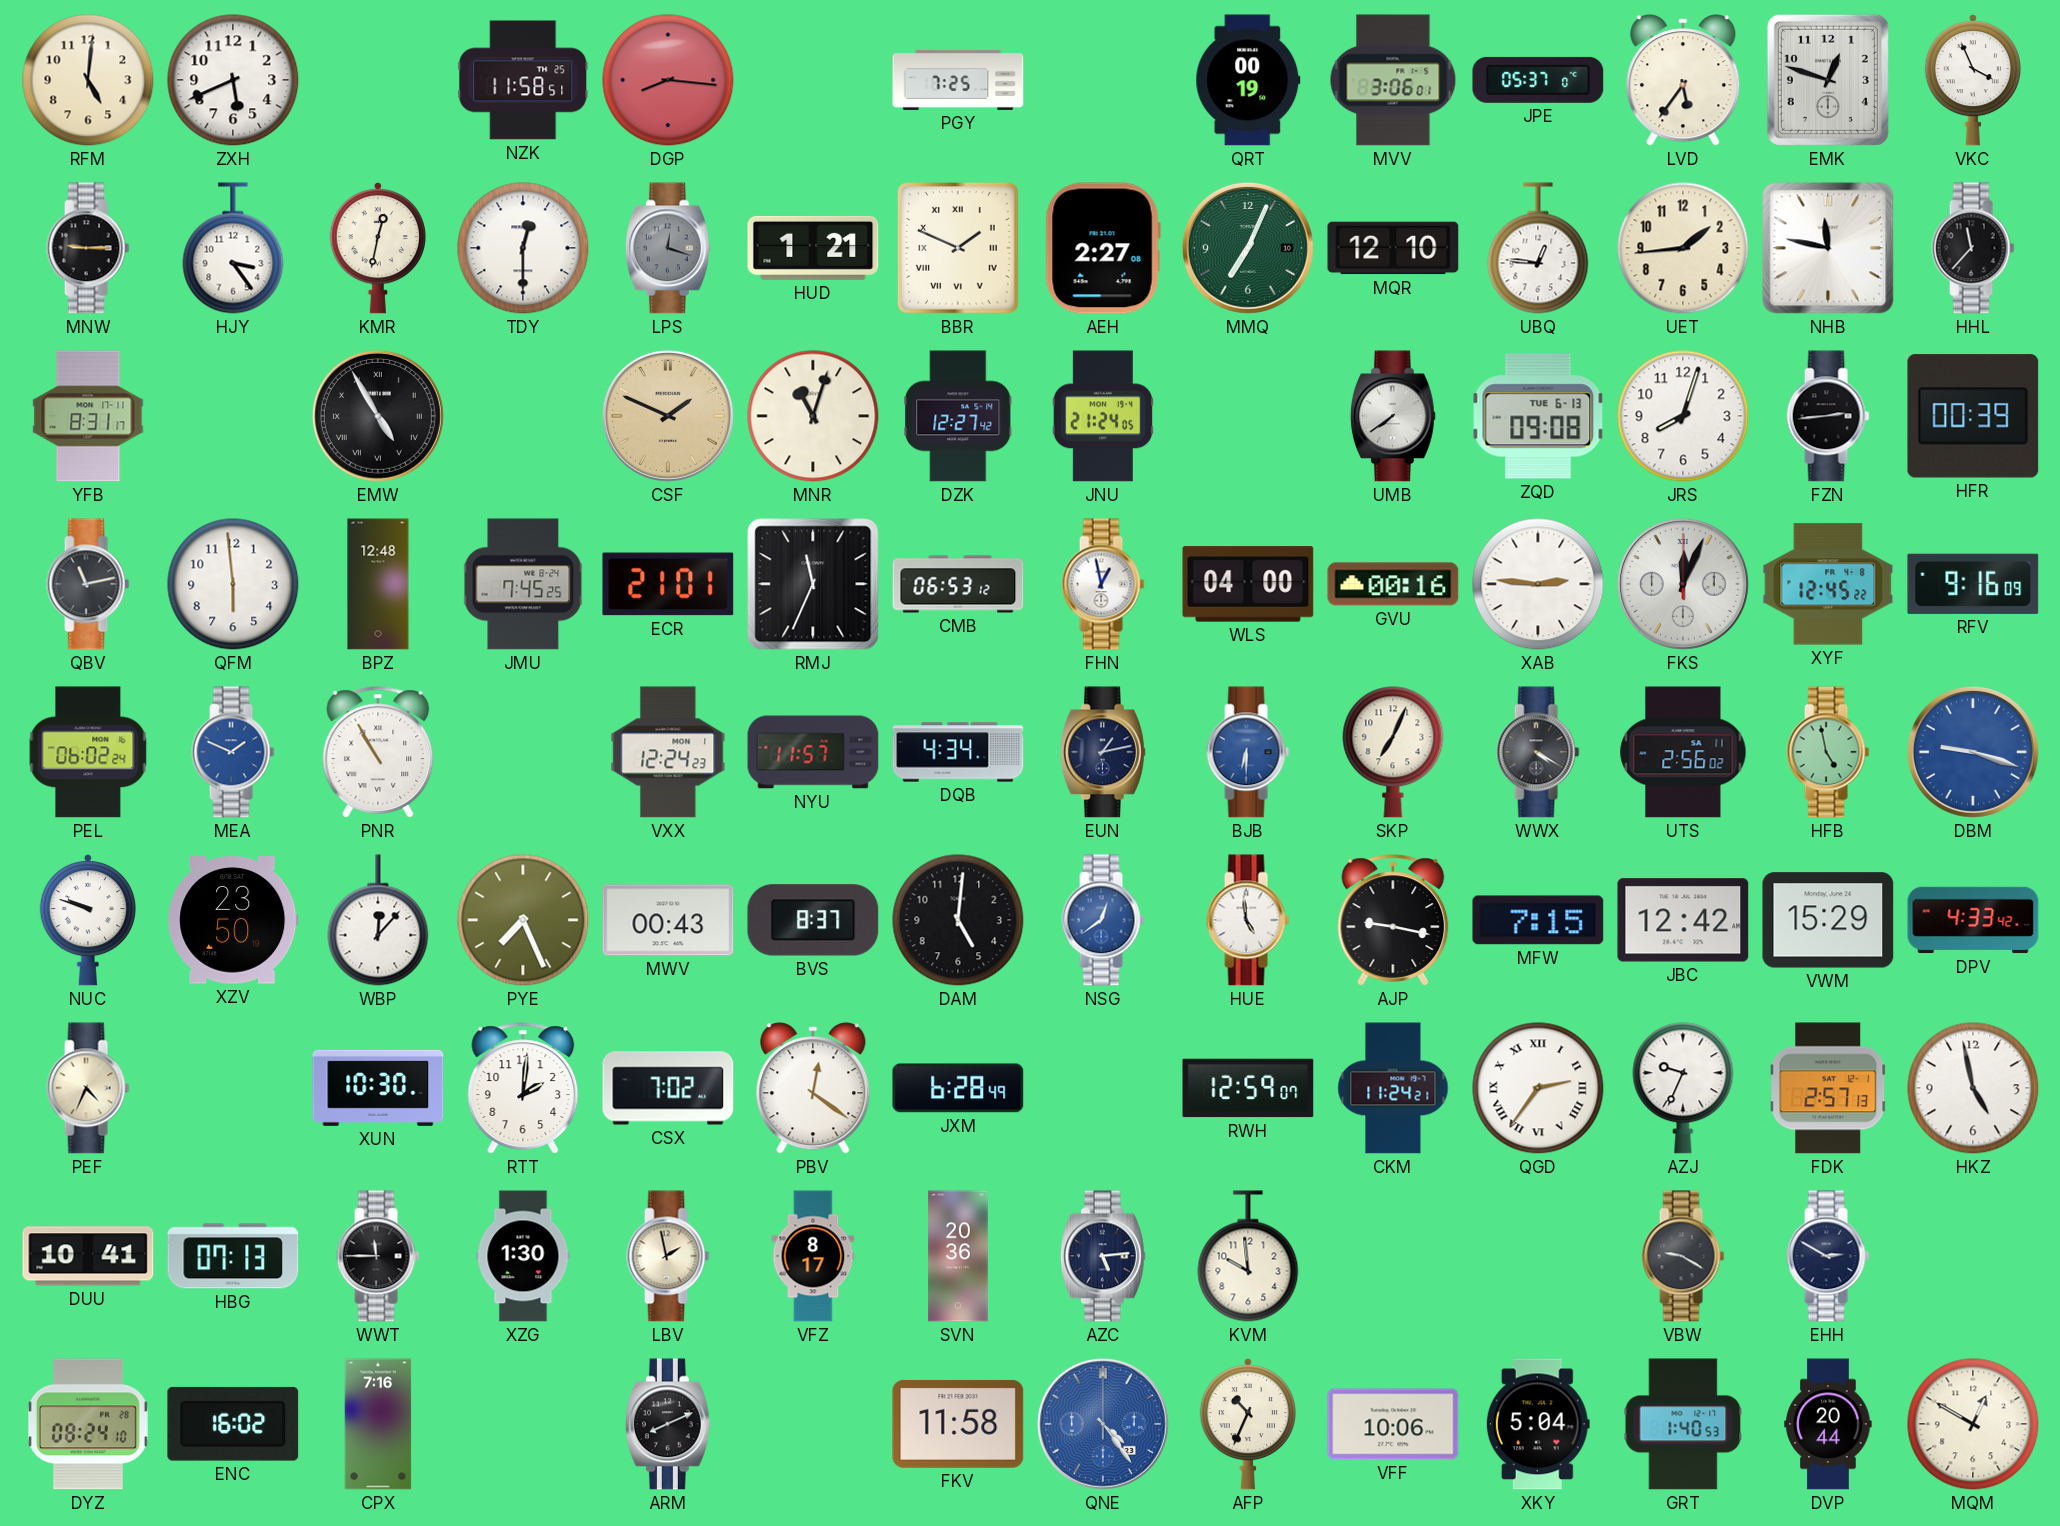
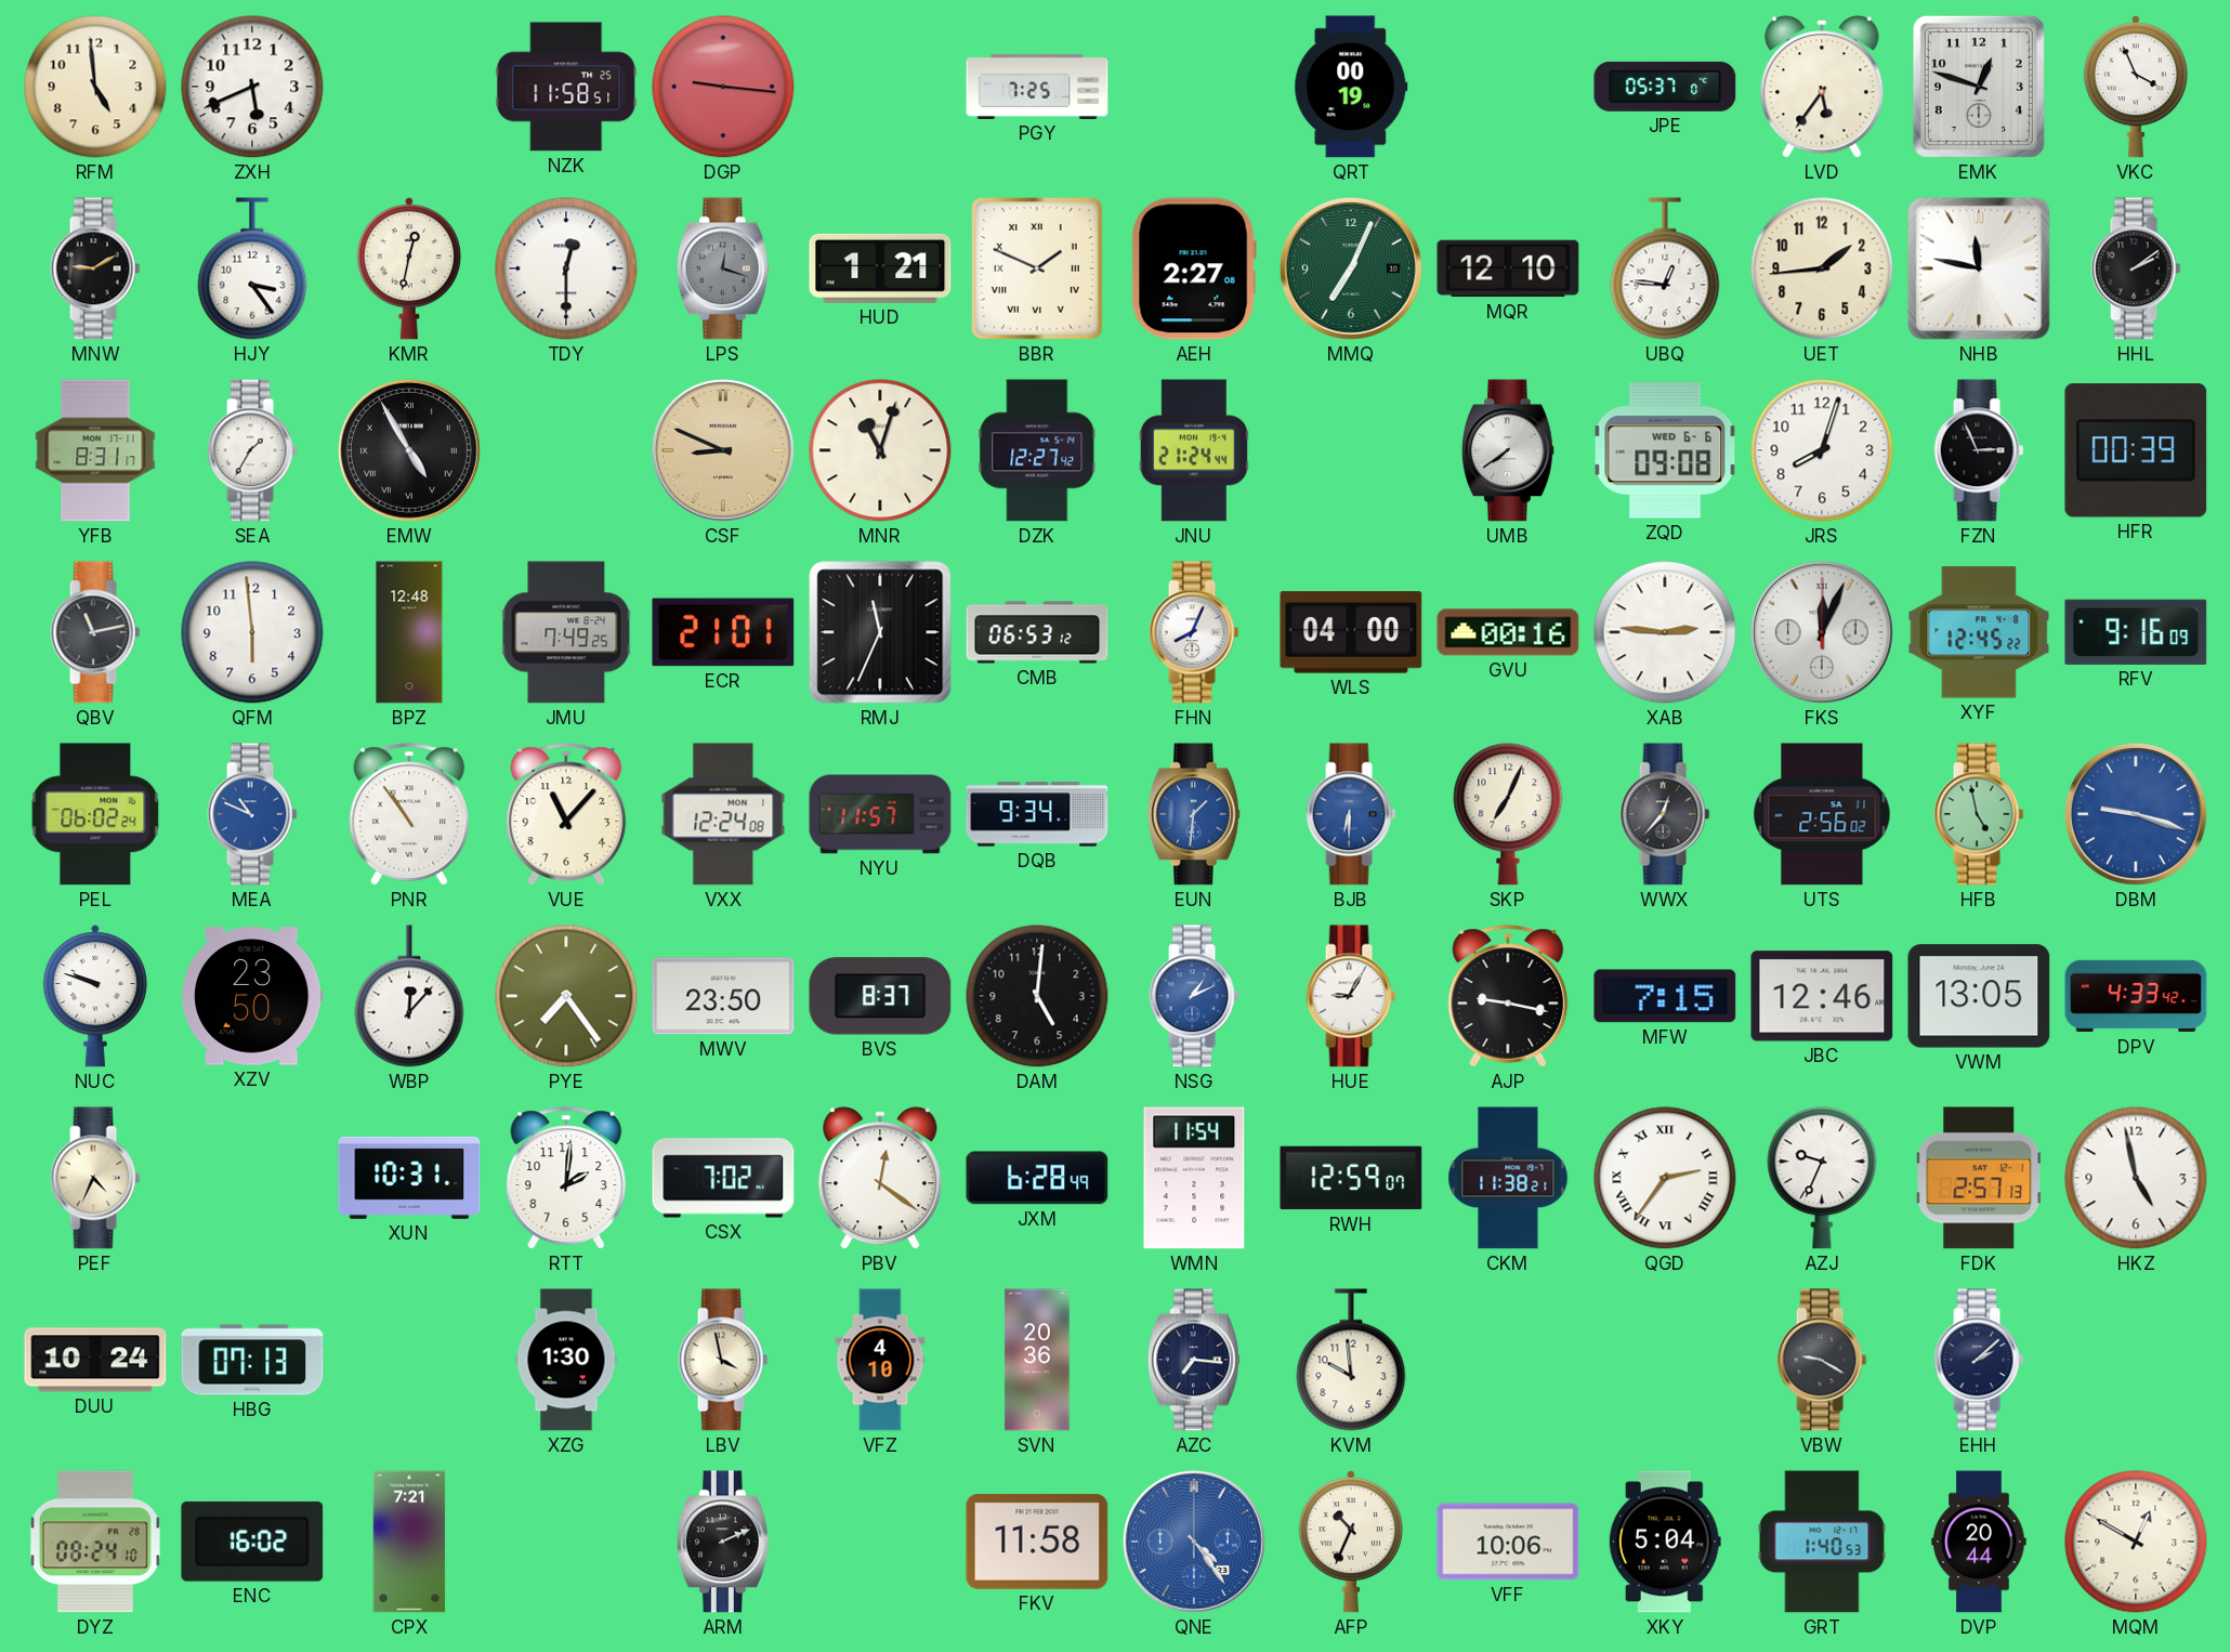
RFM: 5:01 -> 4:59 (95, 87)
DGP: 8:16 -> 9:16 (723, 87)
MVV: 3:06 -> none (1393, 80)
MNW: 9:15 -> 9:10 (95, 268)
HHL: 11:37 -> 2:09 (2136, 268)
SEA: none -> 1:35 (252, 450)
CSF: 1:49 -> 8:49 (723, 450)
JNU: 21:24:05 -> 21:24:44 (1194, 450)
ZQD date: TUE 6-13 -> WED 6-6 (1665, 450)
FZN: 2:44 -> 2:56 (1979, 450)
JMU: 7:45 -> 7:49 (566, 632)
FHN: 12:58 -> 8:04 (1194, 632)
MEA: 1:49 -> 10:49 (252, 814)
PNR: 10:55 -> 10:54 (409, 814)
VUE: none -> 11:07 (566, 814)
VXX: 12:24:23 -> 12:24:08 (723, 814)
DQB: 4:34 -> 9:34 (1037, 814)
EUN: 1:13 -> 1:31 (1194, 814)
EUN dial: navy -> blue (1194, 814)
WWX: 4:20 -> 12:37 (1665, 814)
PYE: 7:26 -> 7:24 (566, 996)
MWV: 00:43 -> 23:50 (723, 996)
NSG: 12:39 -> 1:11 (1194, 996)
HUE: 4:59 -> 9:05 (1351, 996)
JBC: 12:42 -> 12:46 (1822, 996)
VWM: 15:29 -> 13:05 (1979, 996)
XUN: 10:30 -> 10:31 (409, 1178)
WMN: none -> 11:54 (1194, 1178)
CKM: 11:24 -> 11:38 (1508, 1178)
DUU: 10:41 -> 10:24 (95, 1360)
WWT: 11:45 -> none (378, 1256)
LBV: 1:58 -> 3:58 (723, 1360)
VFZ: 8:17 -> 4:10 (880, 1360)
AZC: 5:14 -> 7:16 (1194, 1360)
EHH: 2:50 -> 2:08 (1979, 1360)
CPX: 7:16 -> 7:21 (409, 1542)
ARM: 8:11 -> 2:11 (723, 1542)
